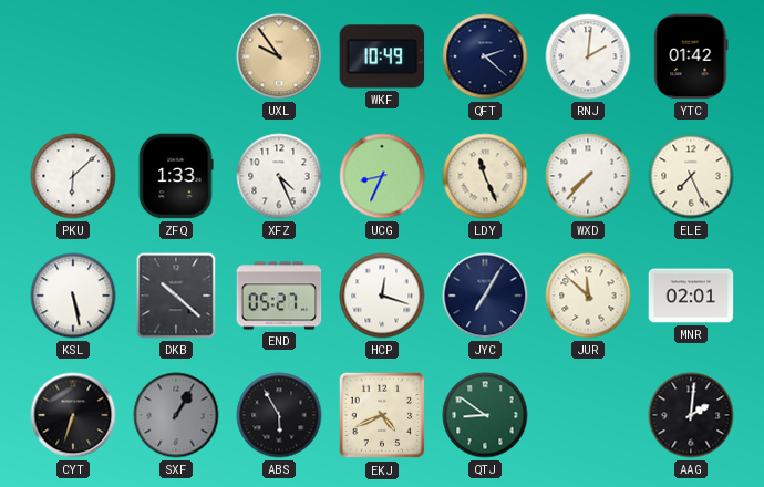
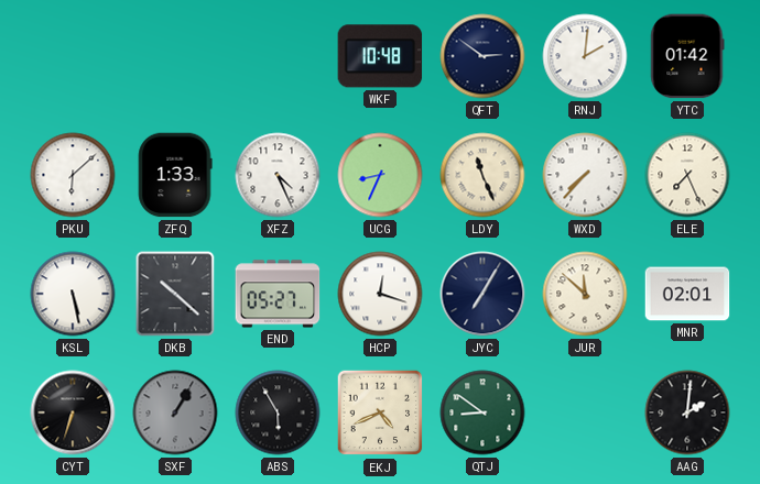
UXL: 9:54 -> none (279, 56)
WKF: 10:49 -> 10:48 (380, 56)
QFT: 2:22 -> 2:51 (482, 56)
